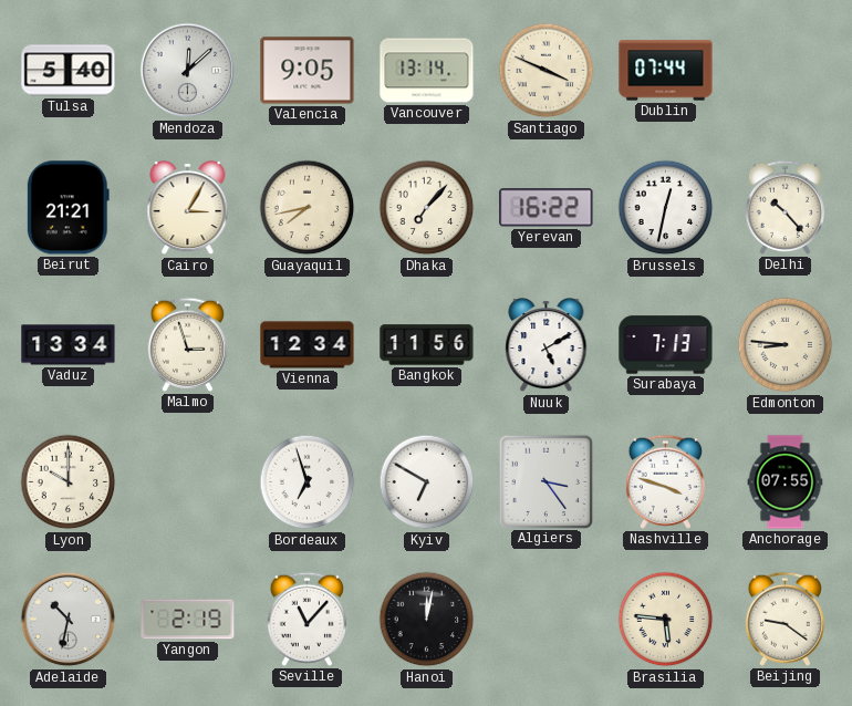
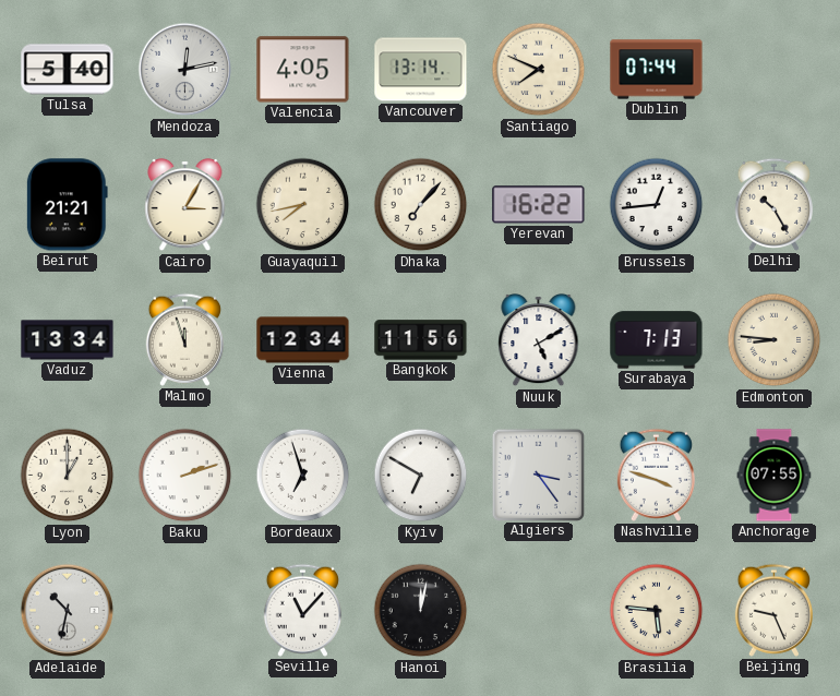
Mendoza: 12:08 -> 12:13 (185, 70)
Valencia: 9:05 -> 4:05 (303, 70)
Santiago: 3:49 -> 7:49 (539, 70)
Brussels: 12:32 -> 12:44 (657, 205)
Delhi: 10:23 -> 10:25 (773, 204)
Malmo: 2:57 -> 11:57 (184, 339)
Lyon: 10:00 -> 1:00 (68, 476)
Baku: none -> 2:12 (185, 476)
Yangon: 2:19 -> none (188, 620)
Beijing: 9:21 -> 9:26 (773, 610)
